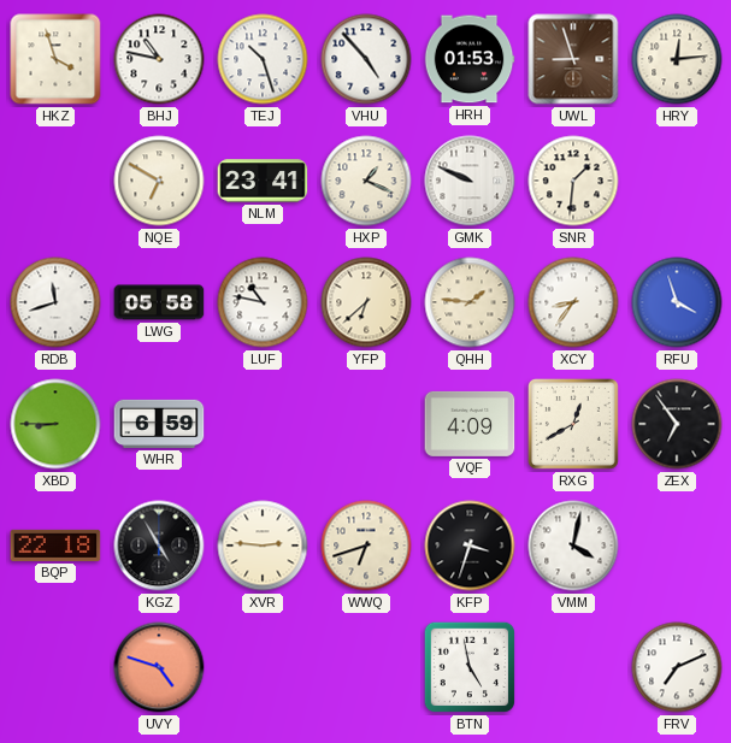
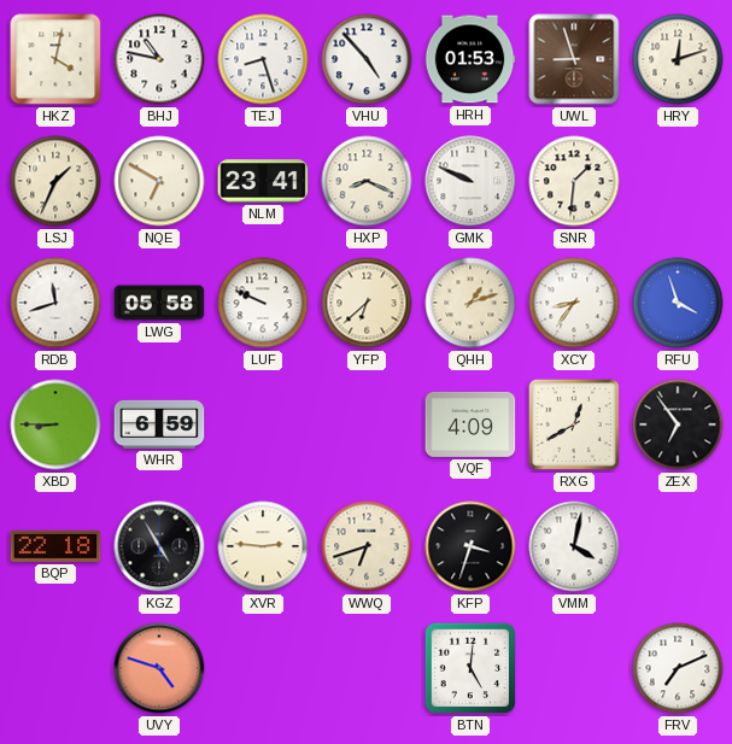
HKZ: 3:57 -> 4:02 (55, 59)
TEJ: 10:27 -> 8:27 (263, 59)
HRY: 12:14 -> 12:12 (678, 59)
LSJ: none -> 1:34 (55, 181)
HXP: 1:19 -> 8:19 (367, 181)
LUF: 10:47 -> 9:49 (263, 303)
QHH: 1:46 -> 1:12 (470, 303)
BTN: 4:58 -> 5:01 (470, 668)
